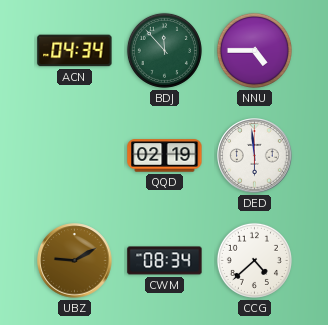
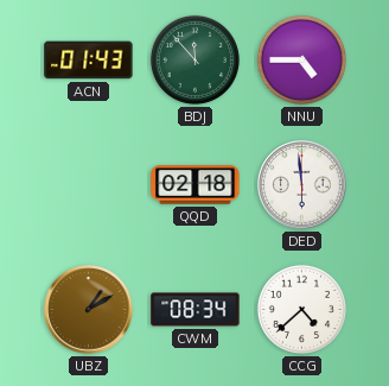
ACN: 04:34 -> 01:43 (89, 61)
QQD: 02:19 -> 02:18 (196, 185)
UBZ: 9:10 -> 1:10 (89, 310)
